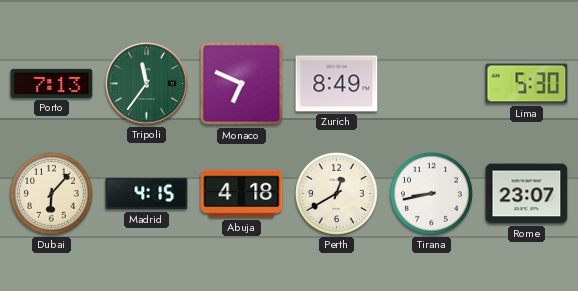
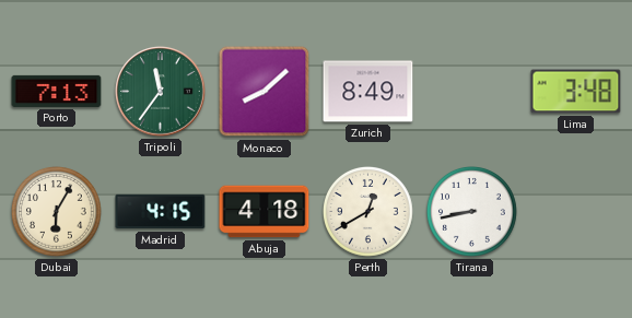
Monaco: 6:49 -> 8:08 (265, 92)
Lima: 5:30 -> 3:48 (576, 92)
Dubai: 6:07 -> 6:05 (57, 212)
Rome: 23:07 -> none (527, 194)
